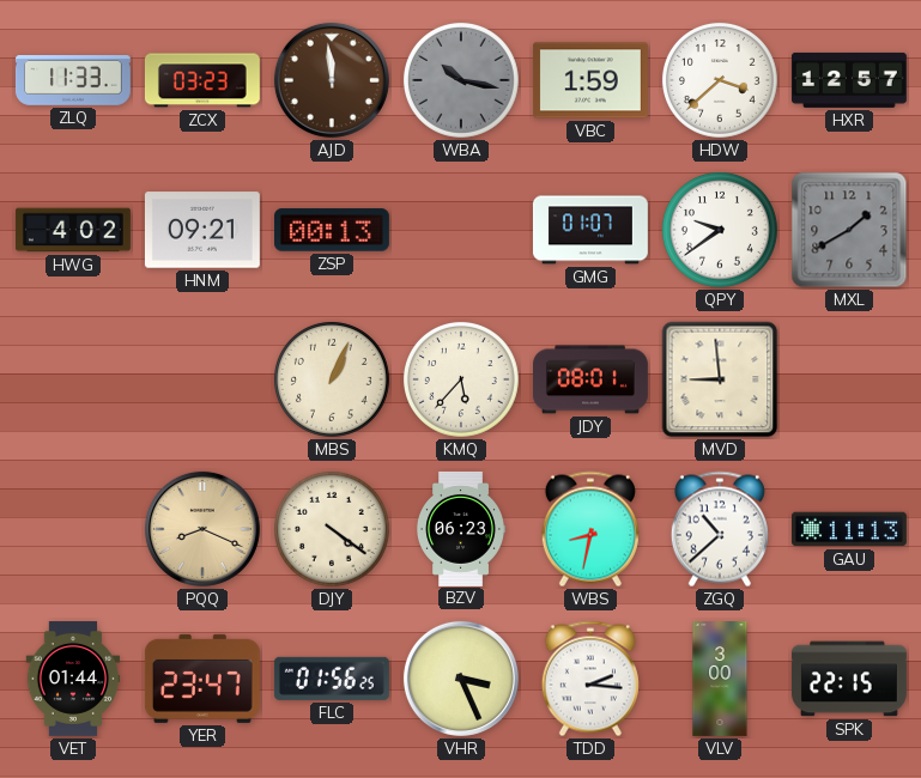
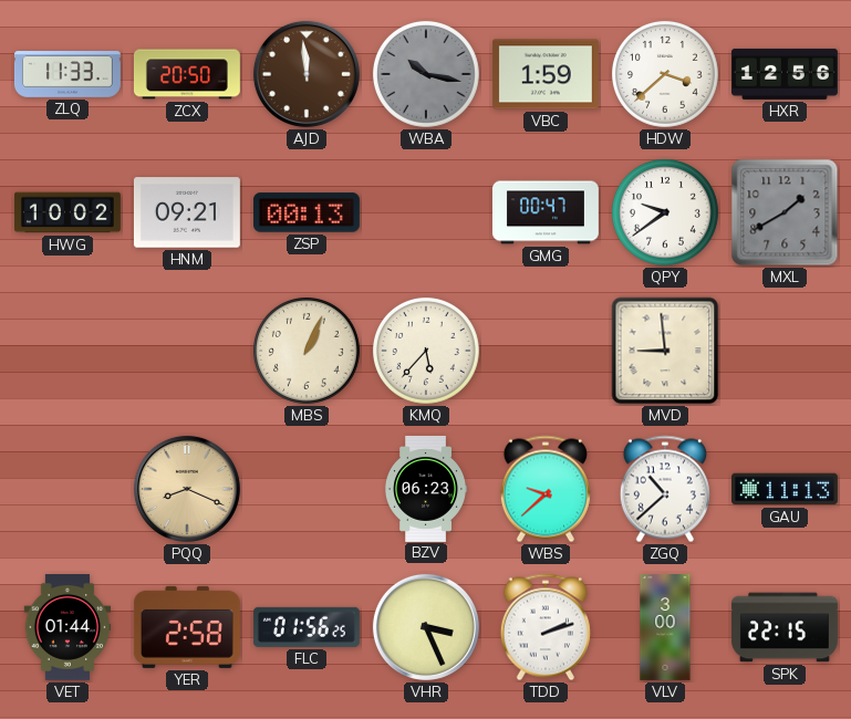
ZCX: 03:23 -> 20:50 (187, 74)
HXR: 12:57 -> 12:56 (785, 74)
HWG: 4:02 -> 10:02 (68, 212)
GMG: 01:07 -> 00:47 (546, 212)
JDY: 08:01 -> none (590, 379)
DJY: 4:21 -> none (332, 529)
WBS: 8:32 -> 9:38 (546, 489)
YER: 23:47 -> 2:58 (187, 627)
TDD: 2:16 -> 2:12 (546, 627)
